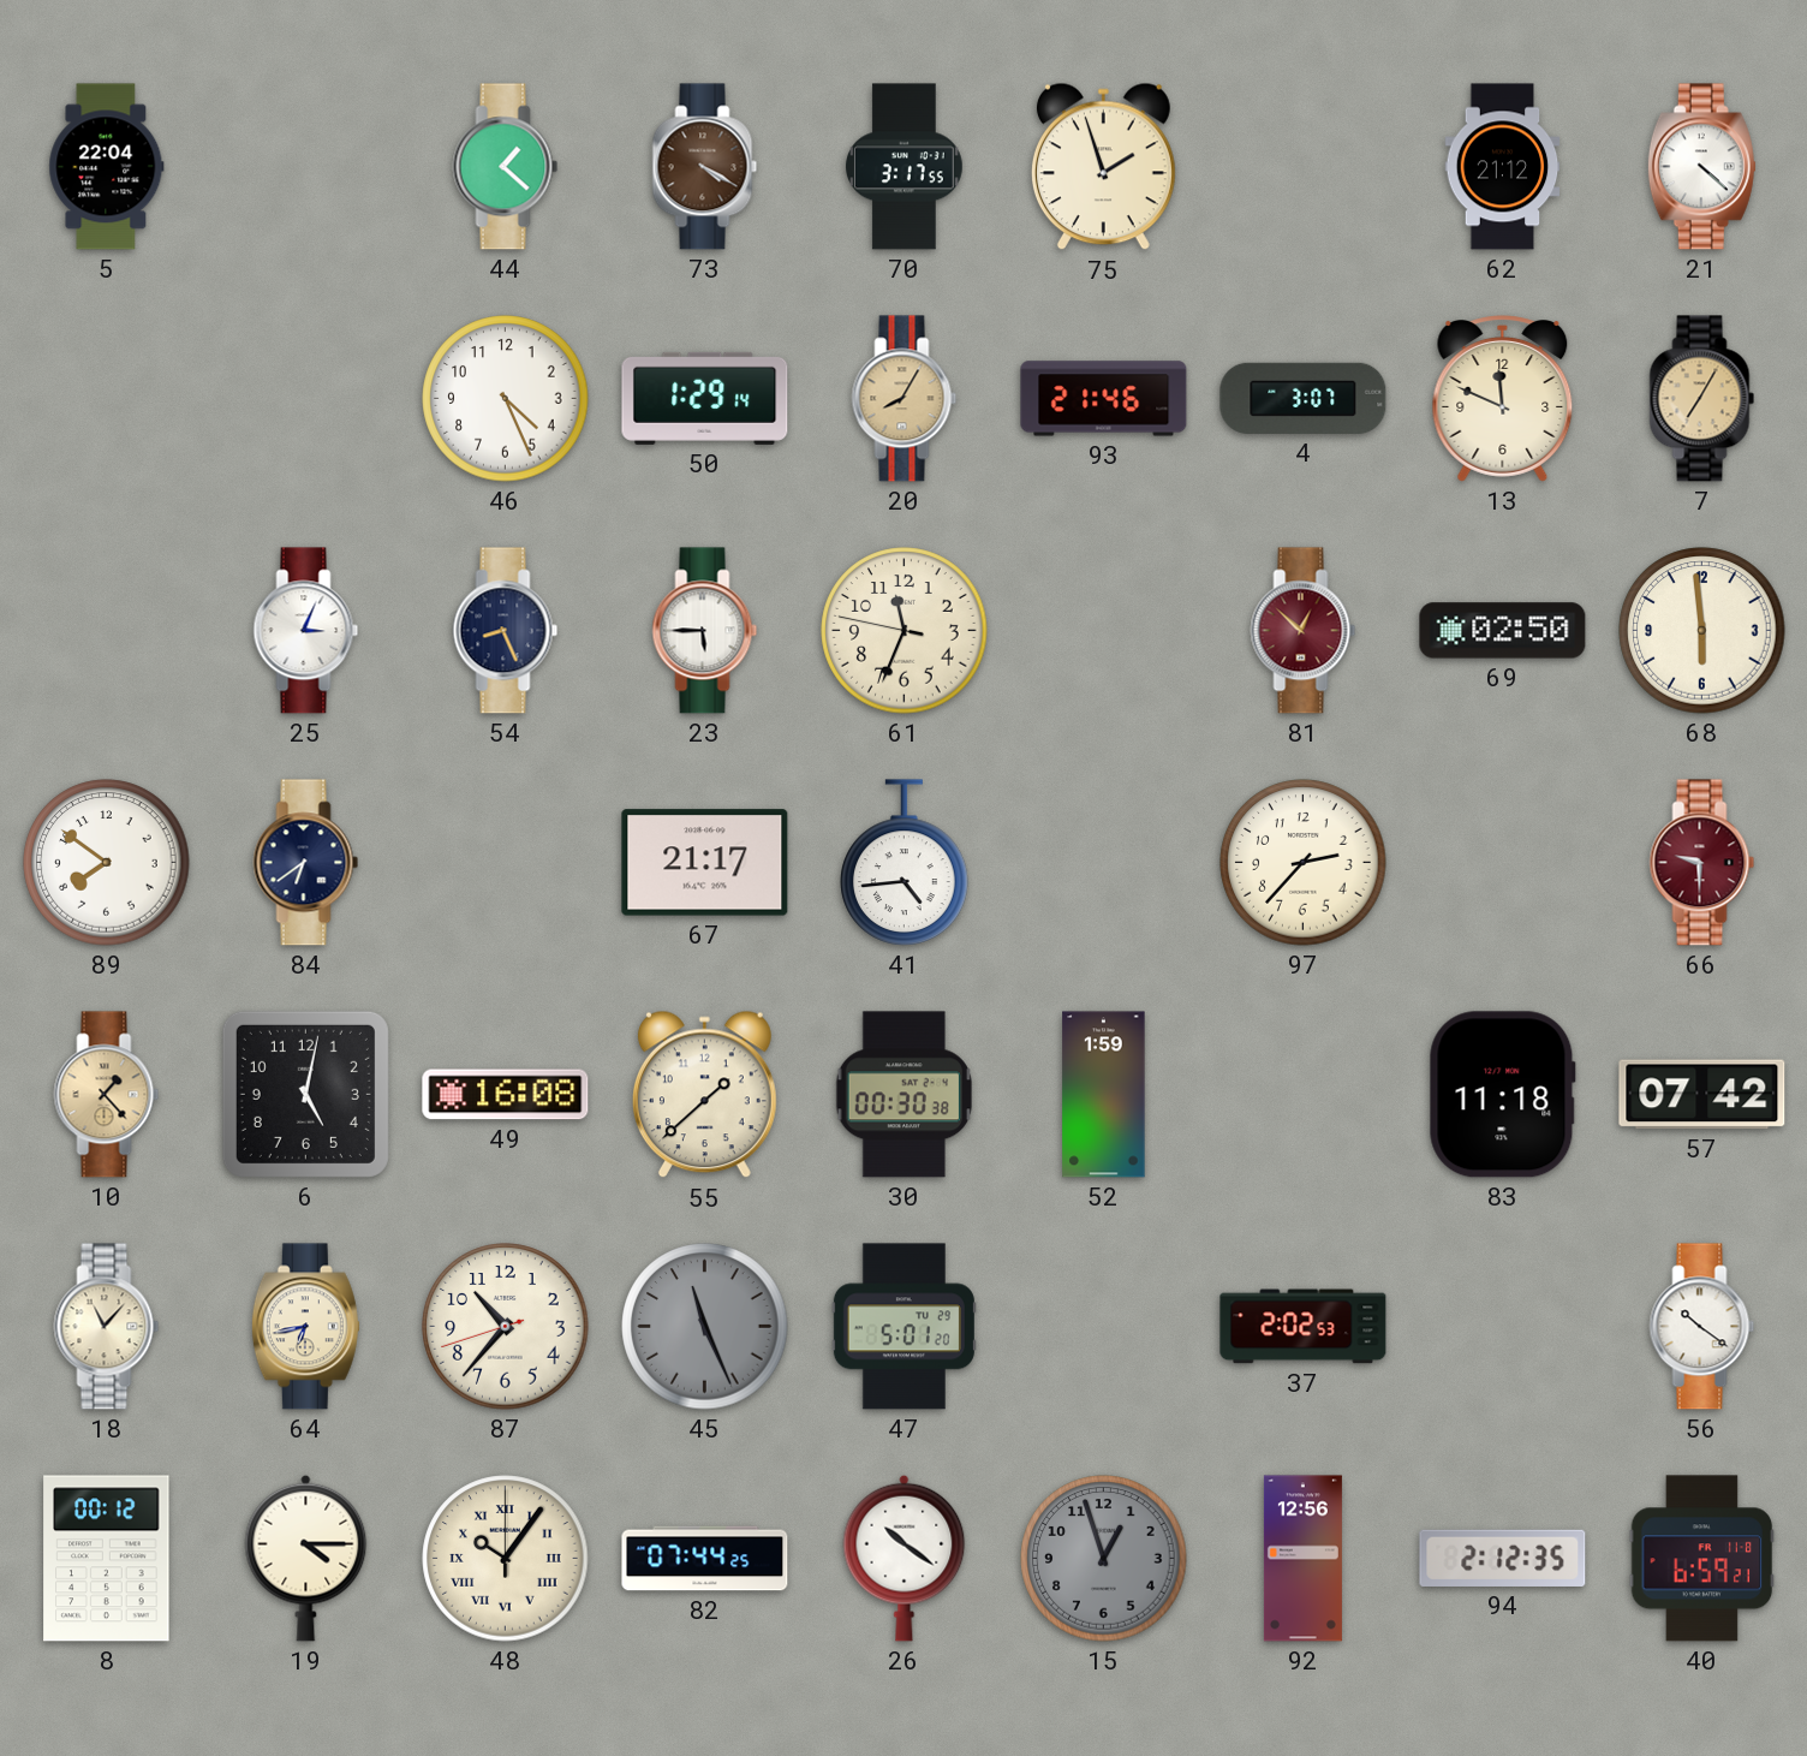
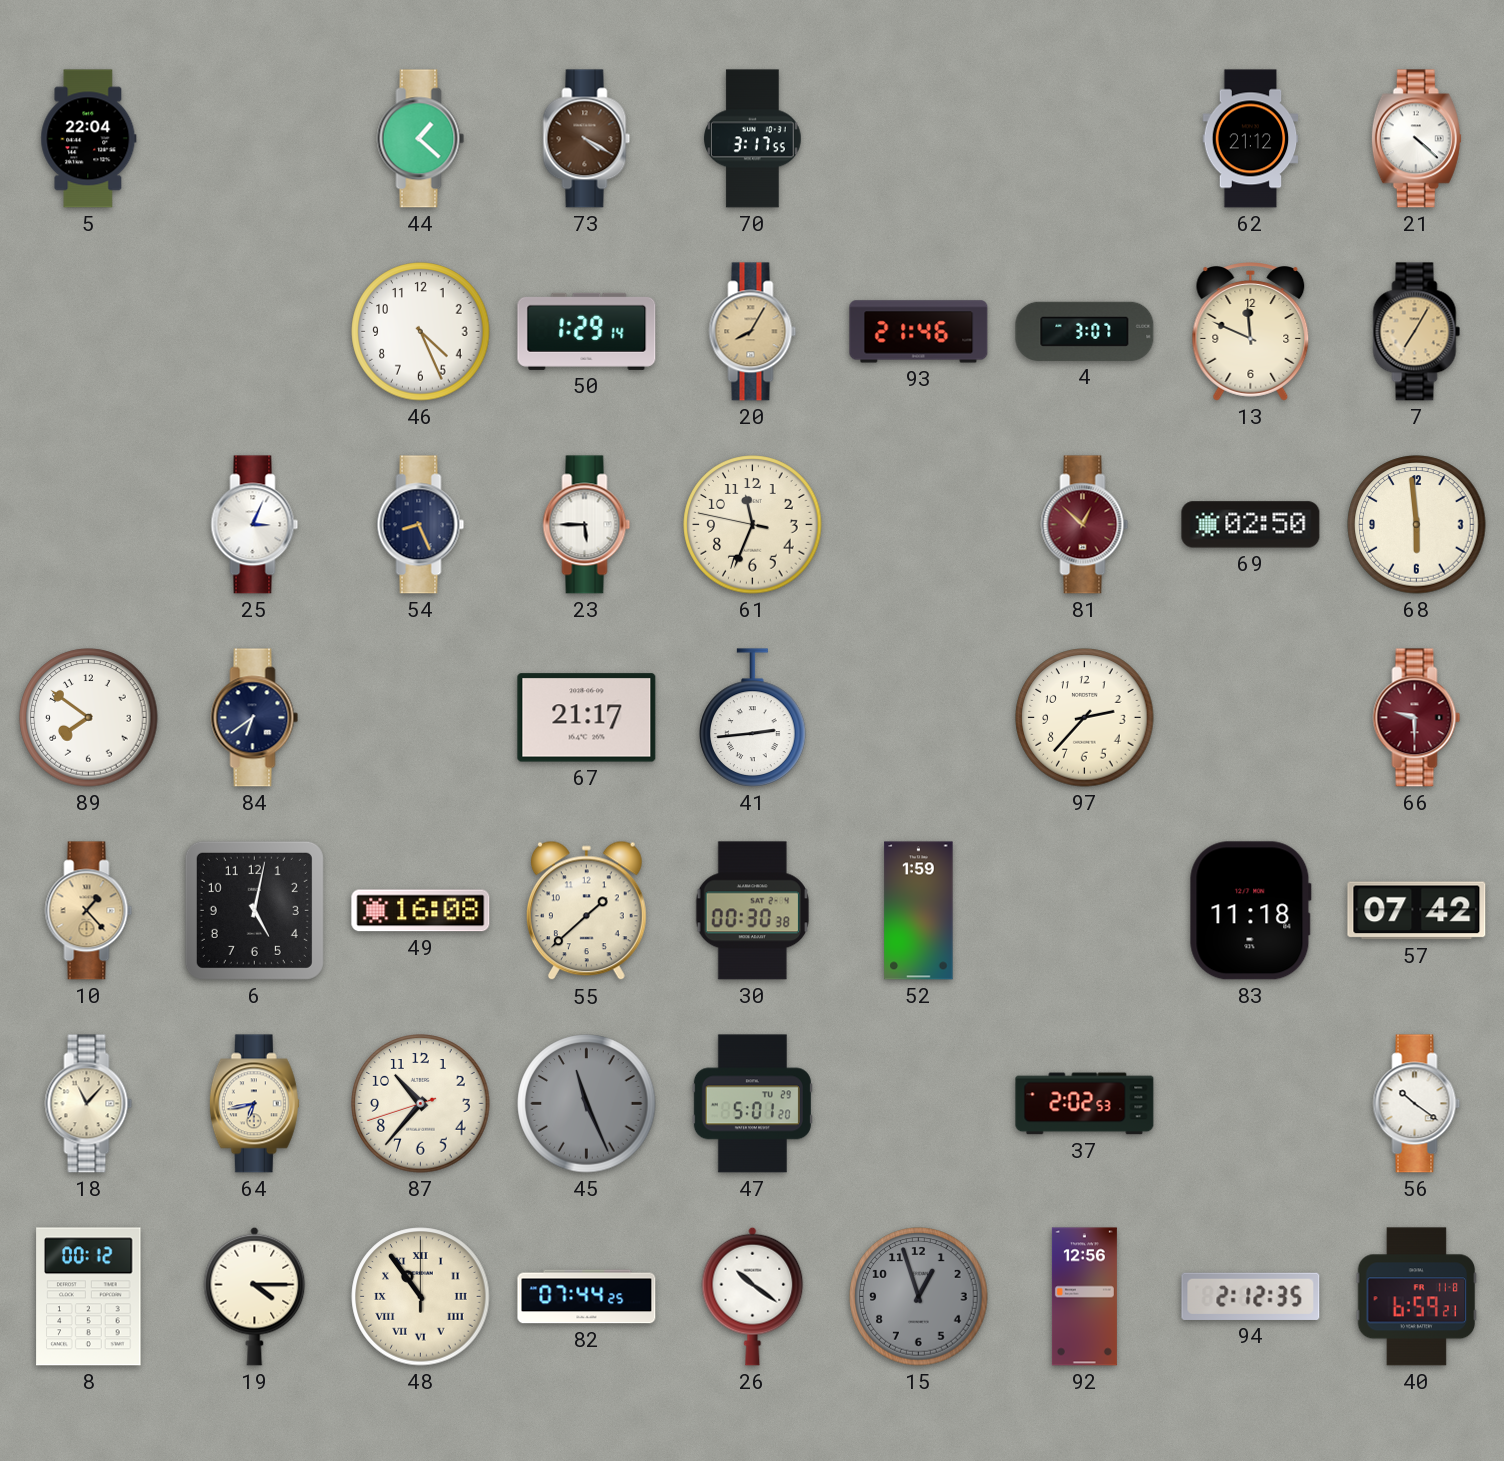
75: 1:57 -> none (1103, 167)
41: 4:44 -> 2:44 (753, 718)
48: 10:06 -> 10:54 (421, 1297)
